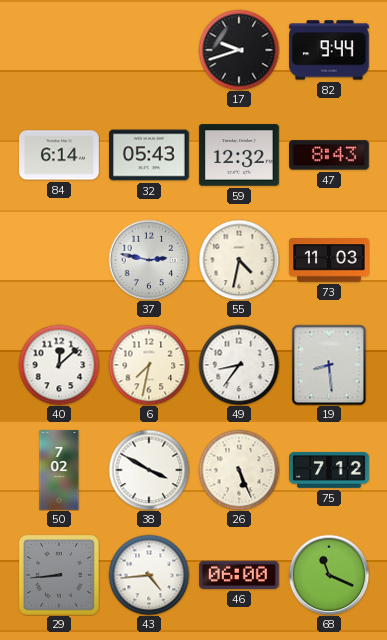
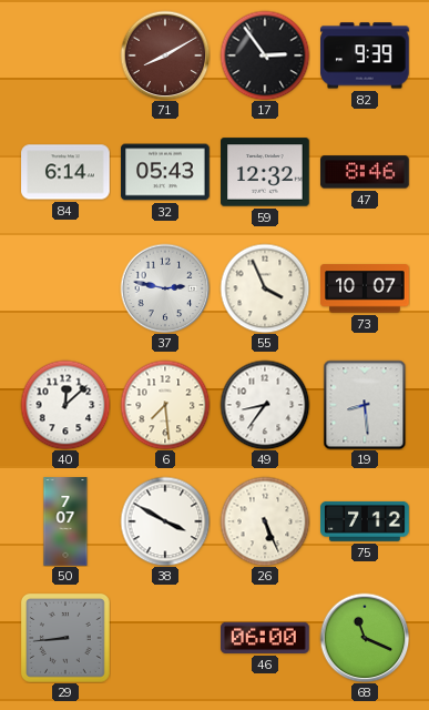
71: none -> 8:10 (165, 55)
17: 9:42 -> 2:54 (265, 55)
82: 9:44 -> 9:39 (365, 55)
47: 8:43 -> 8:46 (365, 172)
55: 4:32 -> 3:56 (265, 288)
73: 11:03 -> 10:07 (365, 288)
6: 7:32 -> 7:29 (165, 405)
50: 7:02 -> 7:07 (65, 521)
43: 4:44 -> none (149, 575)
